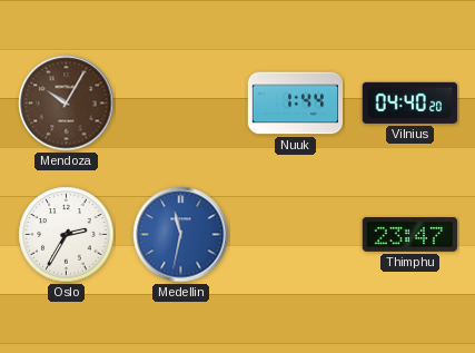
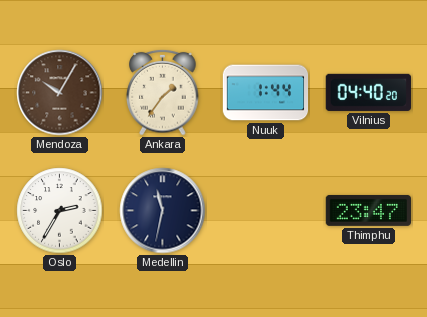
Ankara: none -> 1:36 (163, 92)
Medellin dial: blue -> navy (163, 211)
